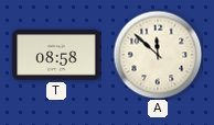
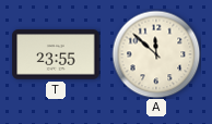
T: 08:58 -> 23:55 (56, 54)
